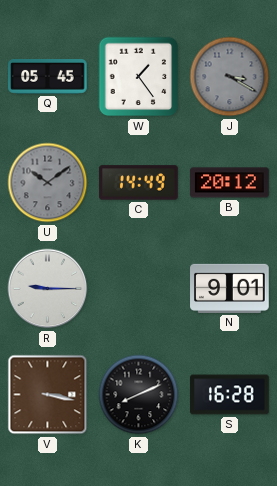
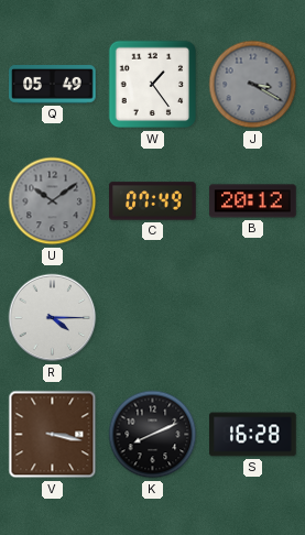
Q: 05:45 -> 05:49 (53, 85)
C: 14:49 -> 07:49 (153, 201)
R: 9:15 -> 4:15 (53, 318)
N: 9:01 -> none (230, 288)
